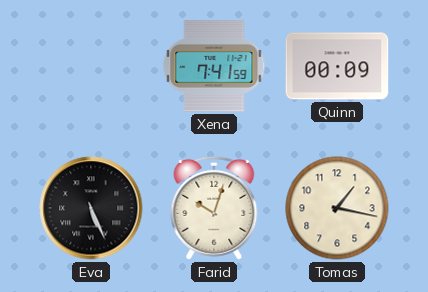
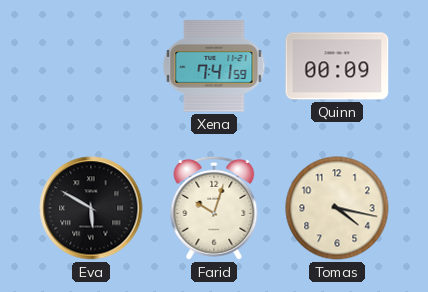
Eva: 5:26 -> 5:50 (91, 208)
Tomas: 1:17 -> 4:17 (337, 208)
